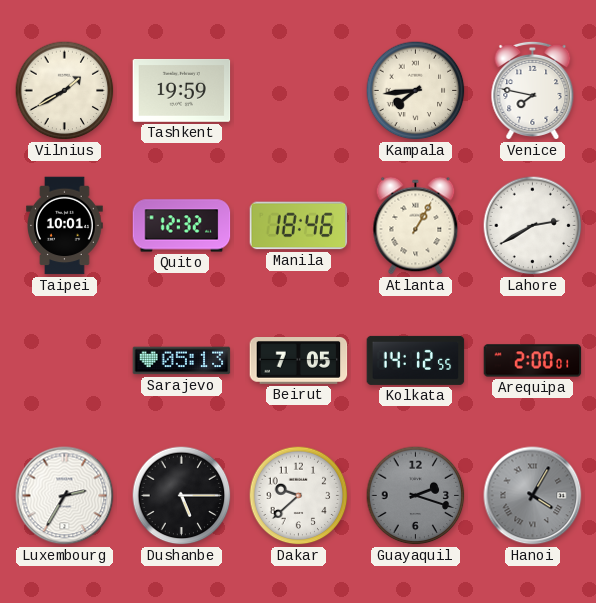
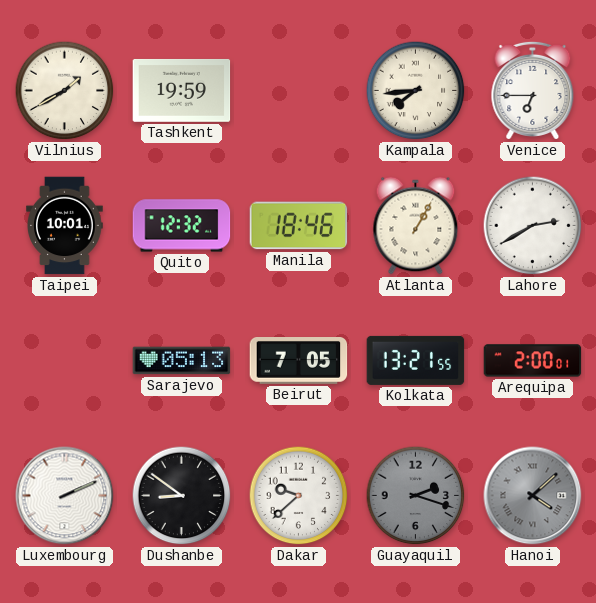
Venice: 7:47 -> 6:45 (533, 90)
Kolkata: 14:12 -> 13:21 (416, 360)
Luxembourg: 2:35 -> 2:11 (65, 496)
Dushanbe: 5:15 -> 8:51 (182, 496)
Hanoi: 4:05 -> 4:08 (533, 496)
